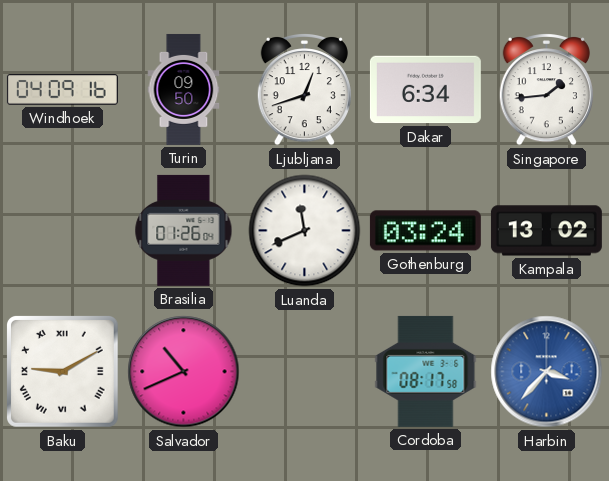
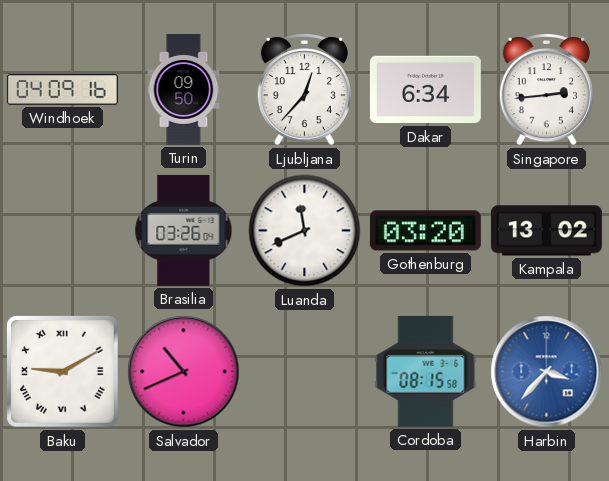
Ljubljana: 12:42 -> 12:37 (304, 90)
Singapore: 1:44 -> 2:44 (546, 90)
Brasilia: 01:26 -> 03:26 (184, 230)
Gothenburg: 03:24 -> 03:20 (425, 231)
Cordoba: 08:17 -> 08:15 (426, 371)
